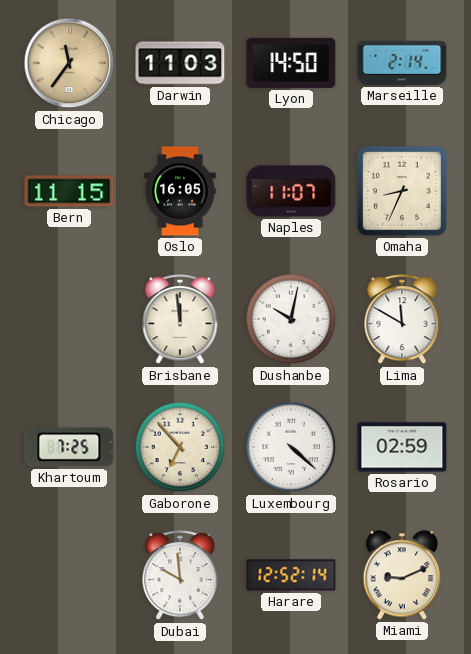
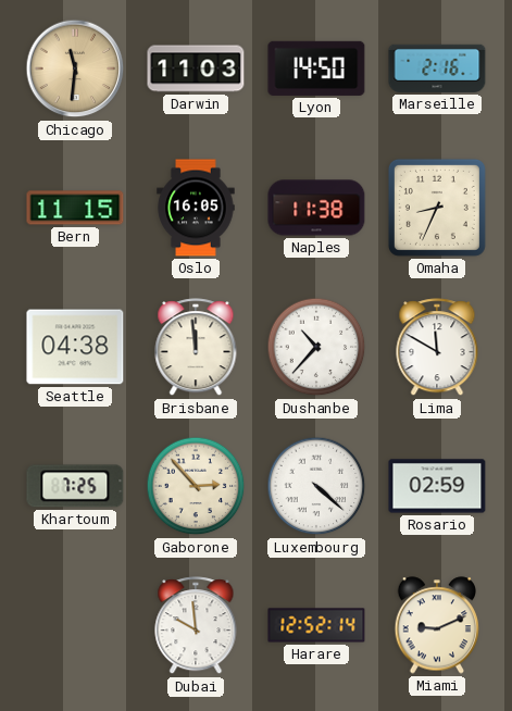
Chicago: 11:36 -> 11:31 (75, 68)
Marseille: 2:14 -> 2:16 (437, 68)
Naples: 11:07 -> 11:38 (316, 208)
Seattle: none -> 04:38 (75, 347)
Dushanbe: 10:02 -> 10:37 (316, 347)
Gaborone: 6:53 -> 2:53 (196, 486)
